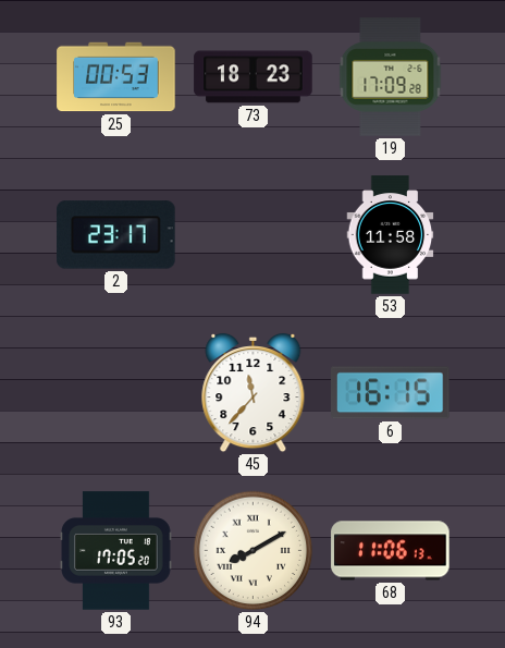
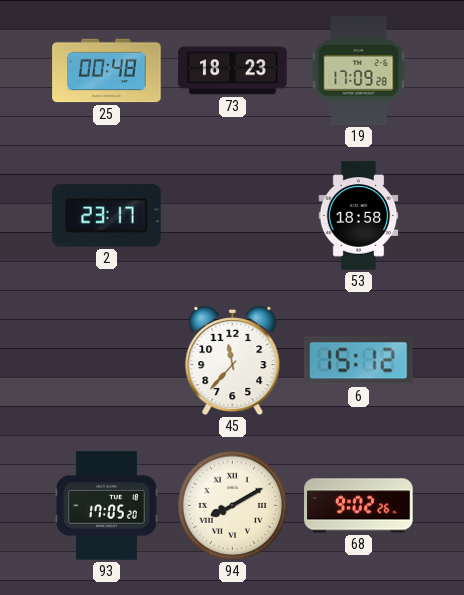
25: 00:53 -> 00:48 (107, 71)
53: 11:58 -> 18:58 (359, 216)
6: 16:15 -> 15:12 (359, 361)
68: 11:06 -> 9:02 (359, 506)
